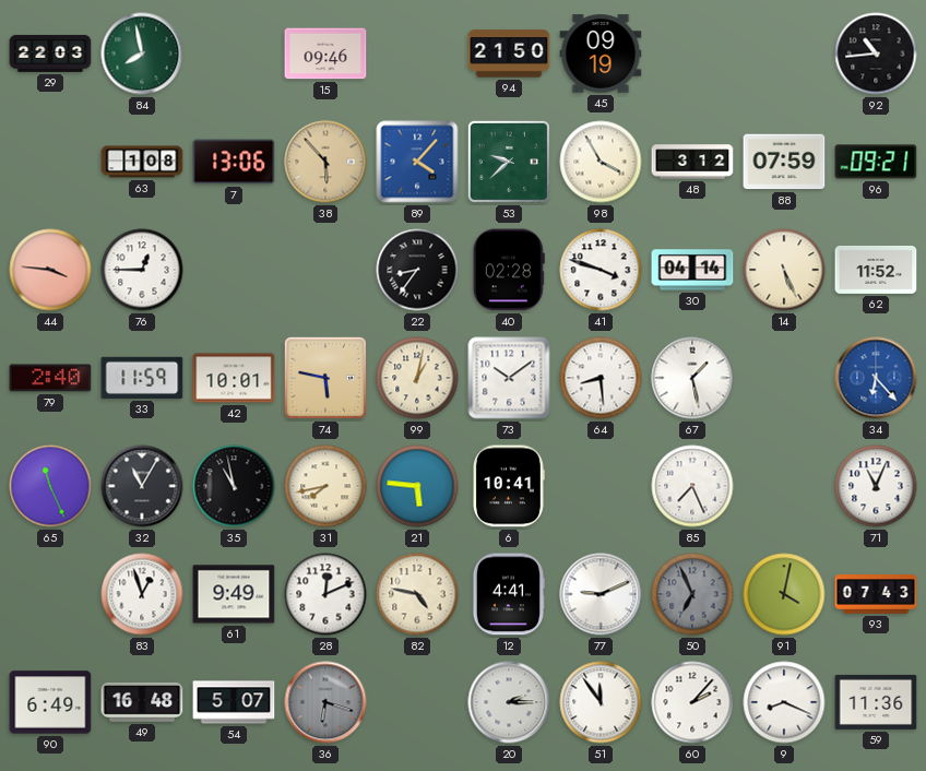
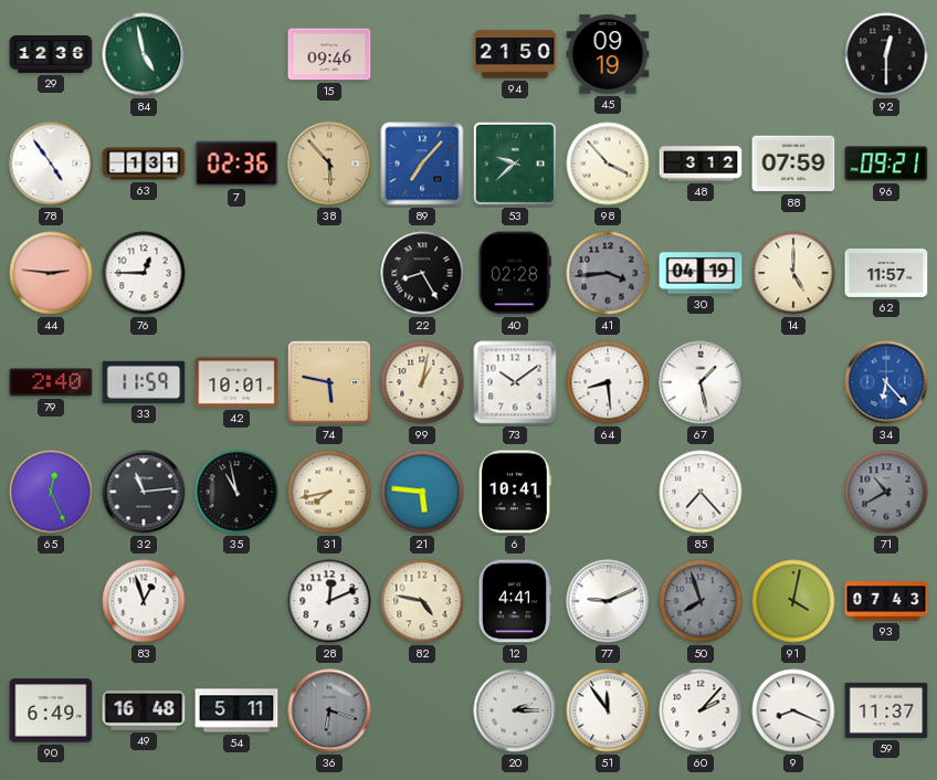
29: 22:03 -> 12:36 (51, 54)
84: 7:58 -> 4:58 (144, 54)
92: 10:44 -> 12:30 (886, 54)
78: none -> 4:54 (51, 164)
63: 1:08 -> 1:31 (144, 164)
7: 13:06 -> 02:36 (236, 164)
89: 4:07 -> 7:07 (422, 164)
98: 3:55 -> 3:53 (608, 164)
44: 3:46 -> 2:46 (51, 273)
22: 8:36 -> 8:25 (422, 273)
41: 3:48 -> 3:44 (608, 273)
41 dial: white -> grey (608, 273)
30: 04:14 -> 04:19 (701, 273)
14: 5:26 -> 5:00 (793, 273)
62: 11:52 -> 11:57 (886, 273)
65: 11:26 -> 12:26 (51, 492)
32: 11:05 -> 11:14 (144, 492)
85: 7:26 -> 7:23 (701, 492)
71: 11:04 -> 10:40 (886, 492)
71 dial: white -> grey (886, 492)
61: 9:49 -> none (234, 594)
50: 6:56 -> 7:57 (701, 601)
54: 5:07 -> 5:11 (236, 710)
59: 11:36 -> 11:37 (886, 710)
